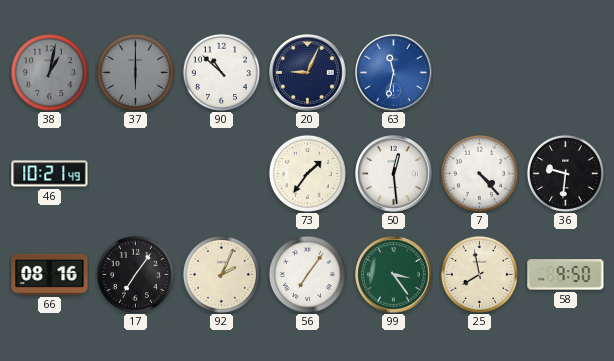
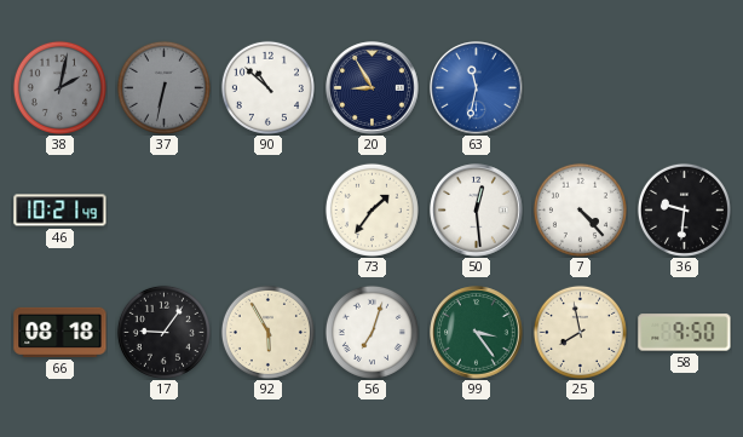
38: 1:02 -> 2:02 (59, 87)
37: 6:00 -> 6:32 (163, 87)
20: 9:04 -> 8:55 (373, 88)
66: 08:16 -> 08:18 (61, 332)
17: 7:06 -> 9:06 (163, 332)
92: 2:04 -> 5:55 (267, 332)
56: 7:06 -> 7:03 (372, 332)
